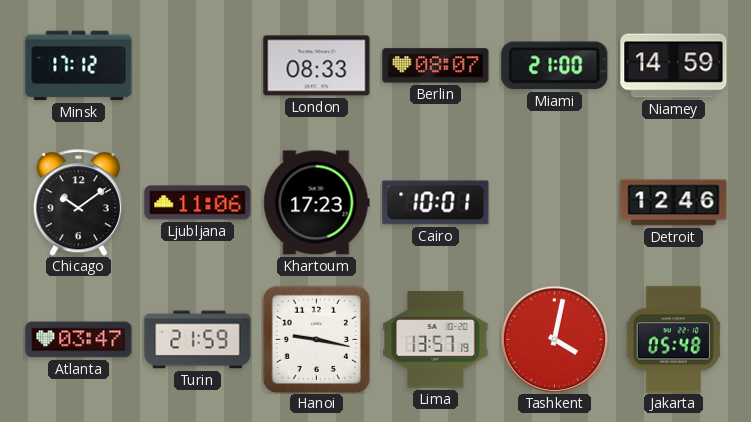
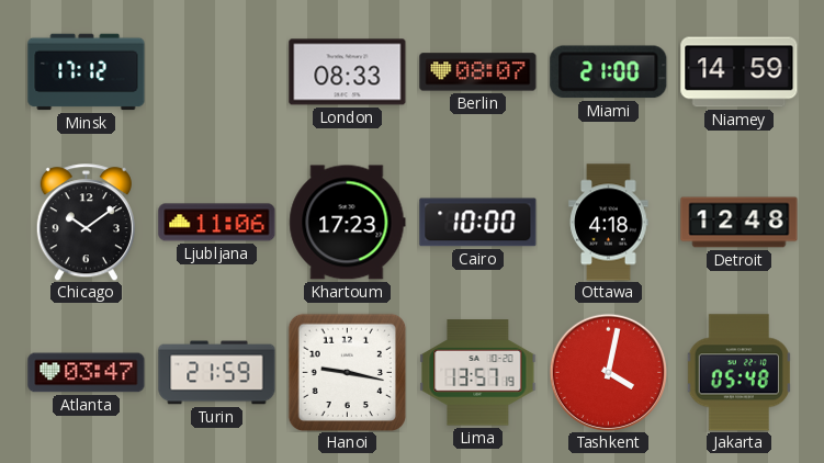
Cairo: 10:01 -> 10:00 (478, 223)
Ottawa: none -> 4:18 (609, 223)
Detroit: 12:46 -> 12:48 (740, 223)
